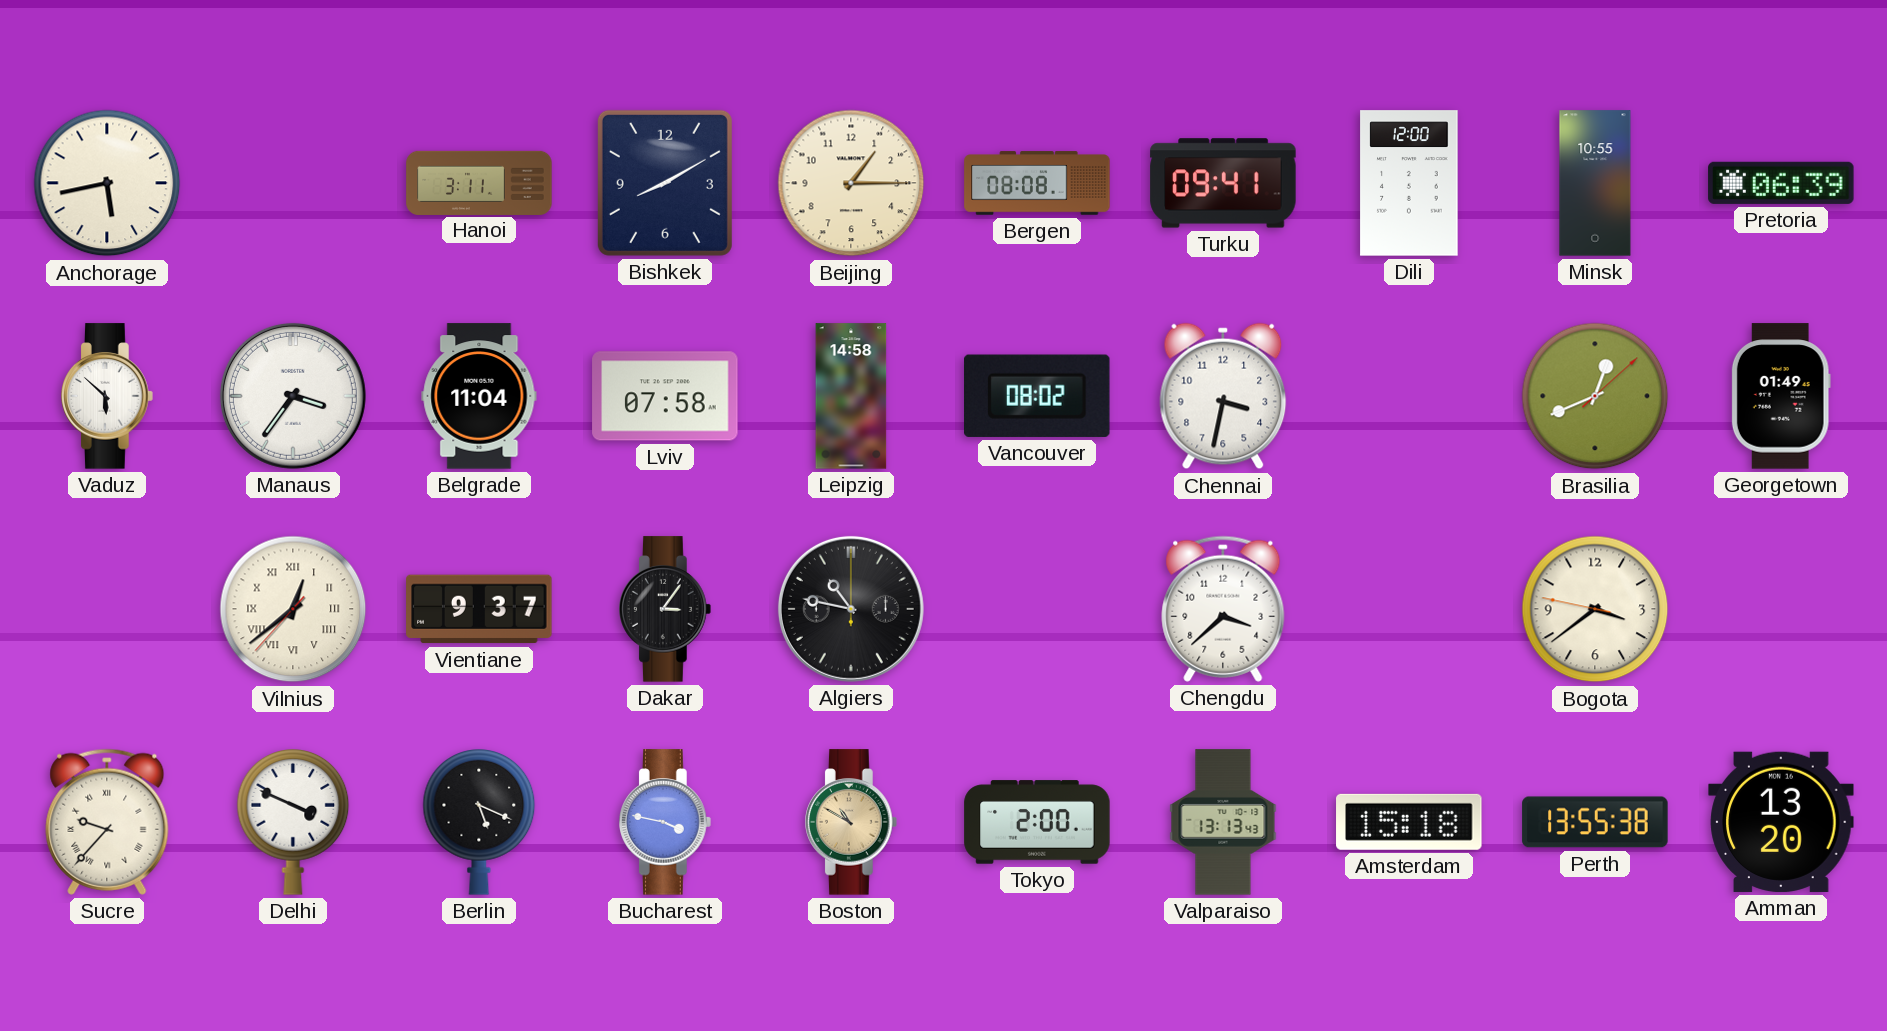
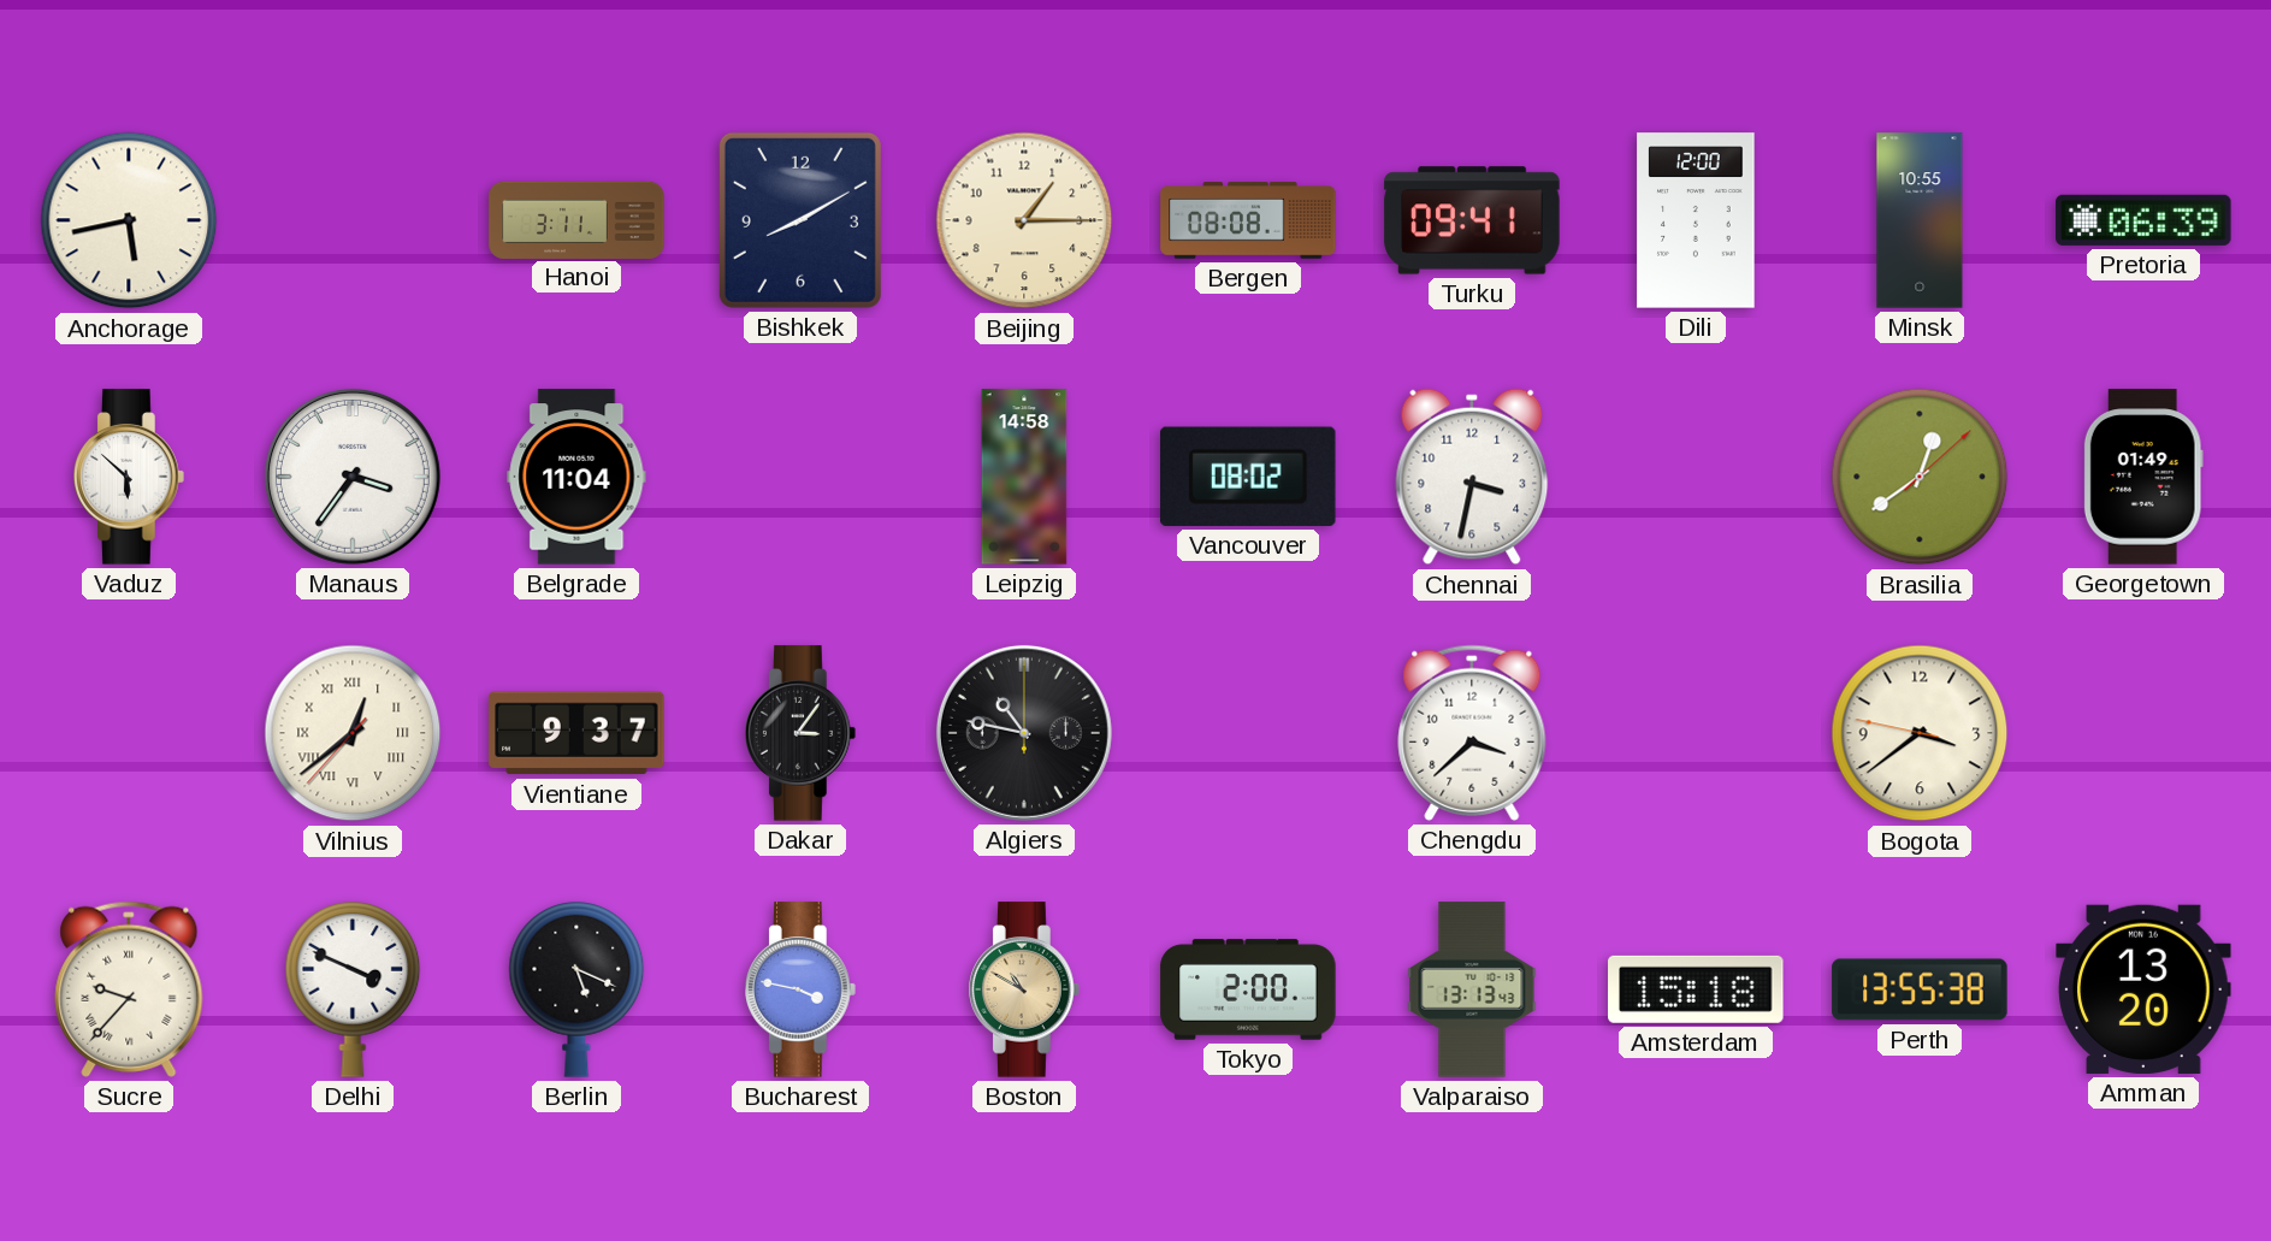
Lviv: 07:58 -> none (665, 396)
Brasilia: 12:41 -> 12:39 (1920, 477)
